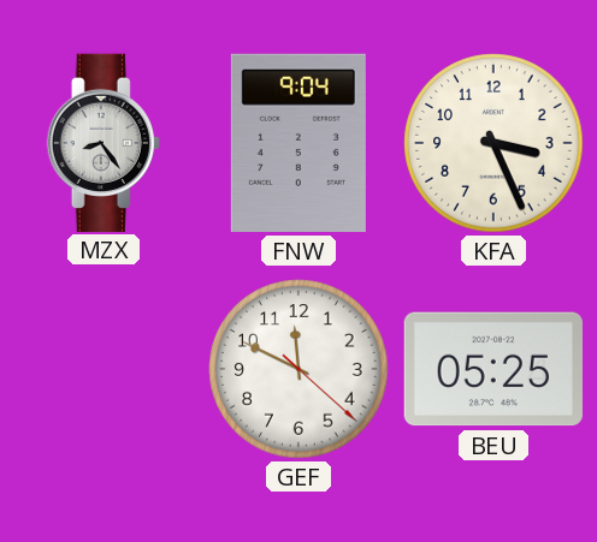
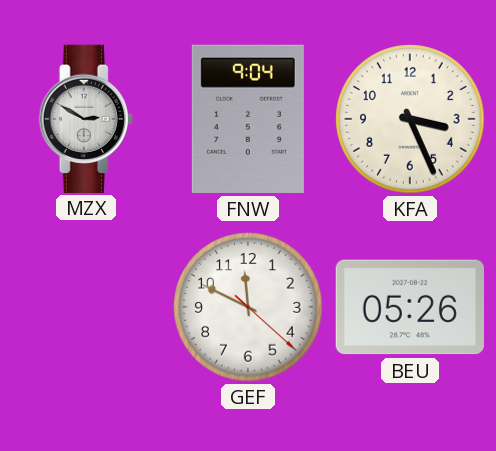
MZX: 8:24 -> 2:50 (86, 118)
BEU: 05:25 -> 05:26 (409, 307)
